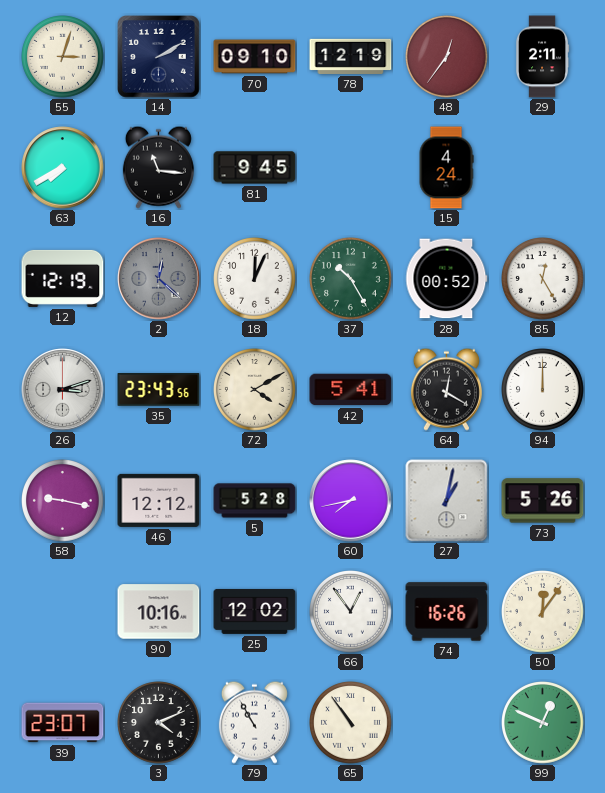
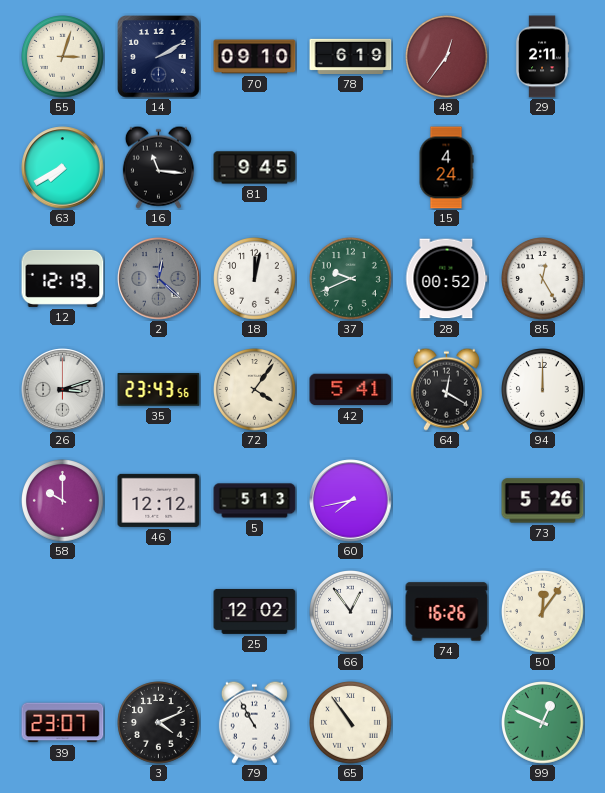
78: 12:19 -> 6:19 (351, 56)
18: 12:04 -> 12:02 (255, 279)
37: 10:25 -> 9:41 (351, 279)
72: 4:10 -> 4:06 (255, 390)
58: 9:17 -> 10:00 (63, 501)
5: 5:28 -> 5:13 (255, 501)
27: 1:02 -> none (447, 501)
90: 10:16 -> none (159, 612)
